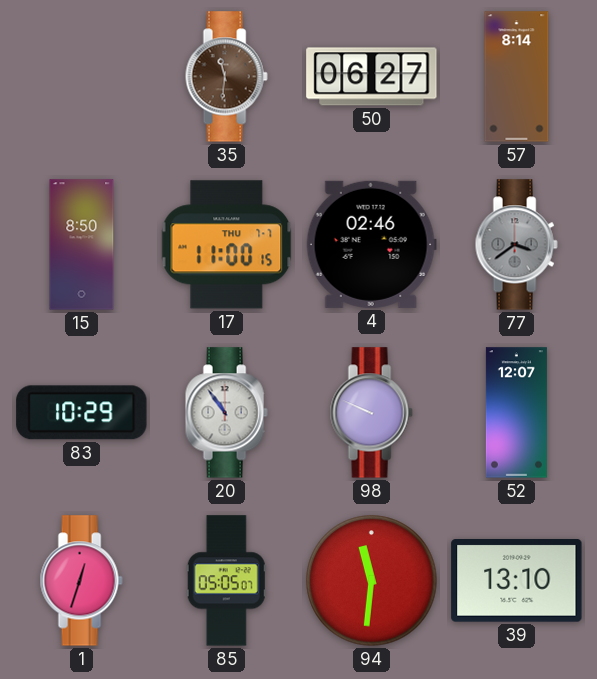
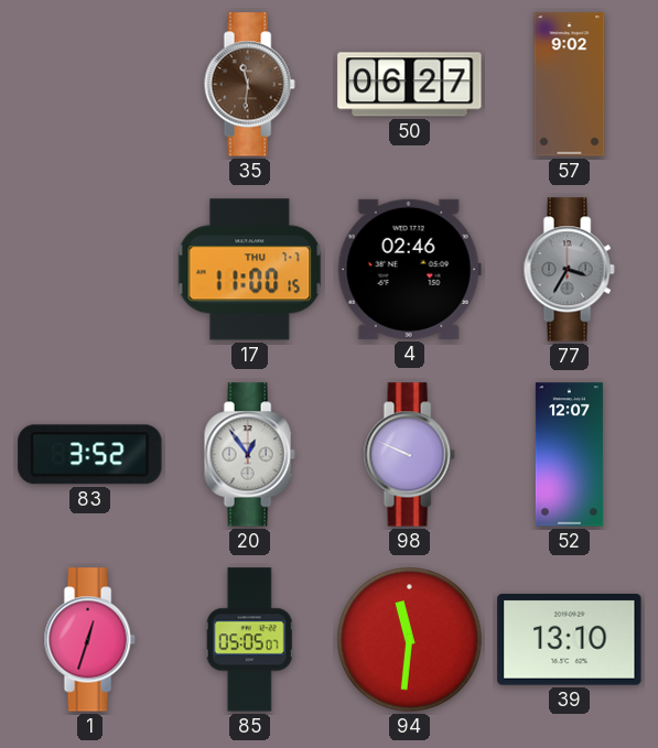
57: 8:14 -> 9:02 (570, 85)
15: 8:50 -> none (82, 245)
77: 3:39 -> 3:35 (569, 270)
83: 10:29 -> 3:52 (90, 455)
20: 10:54 -> 12:54 (249, 455)
